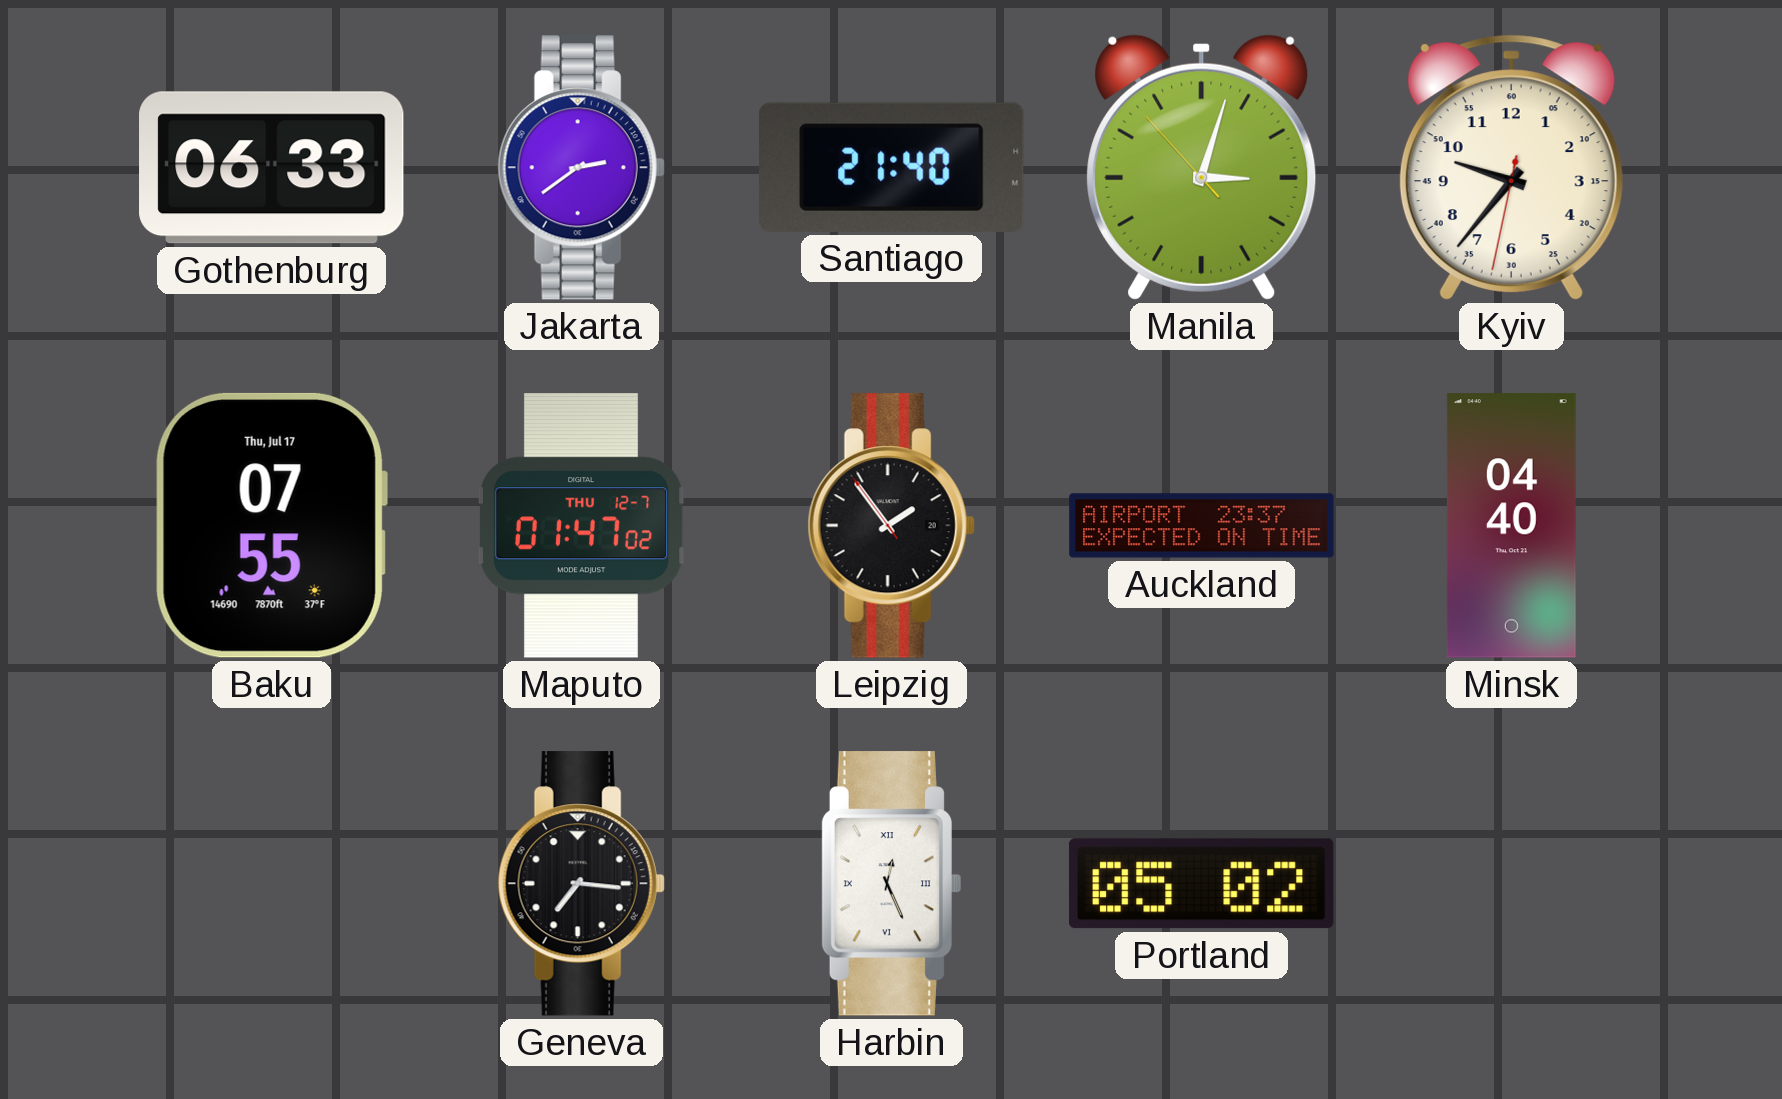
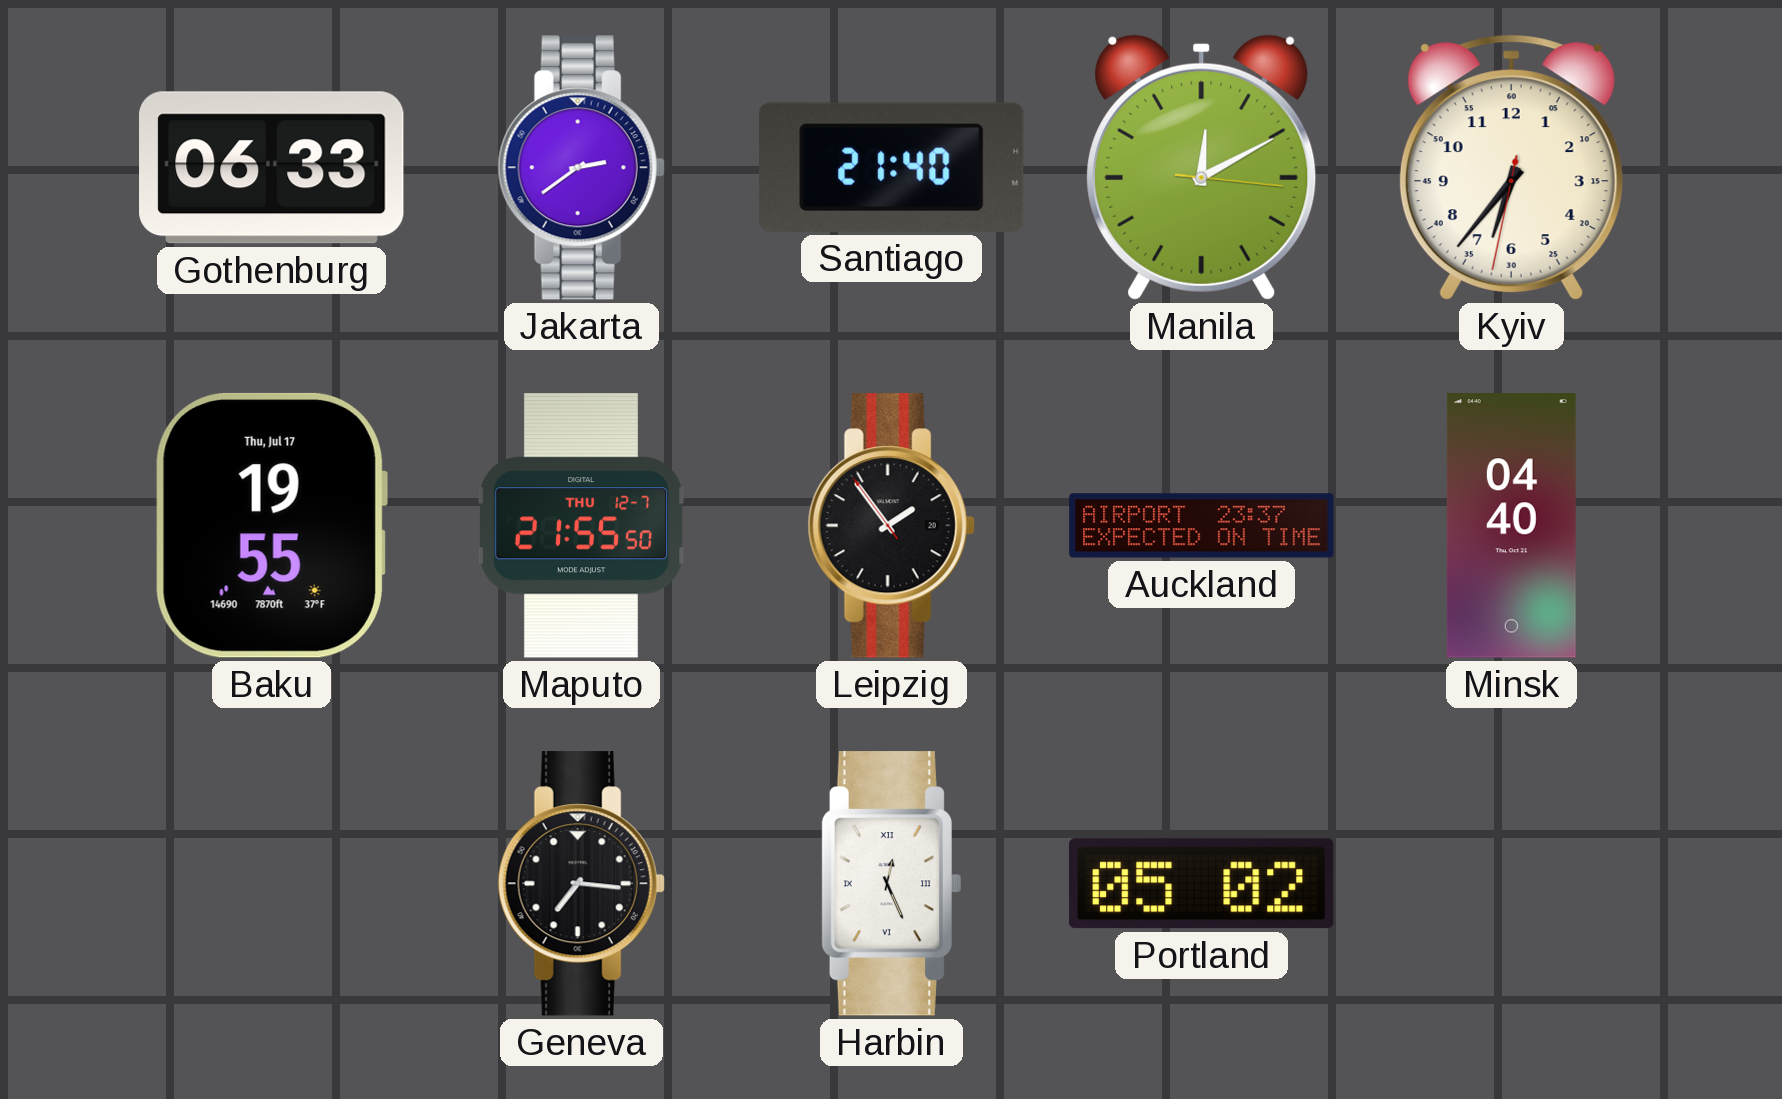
Manila: 3:02 -> 12:10 (1202, 167)
Kyiv: 9:36 -> 6:36 (1511, 167)
Baku: 07:55 -> 19:55 (271, 525)
Maputo: 01:47 -> 21:55 (581, 526)
